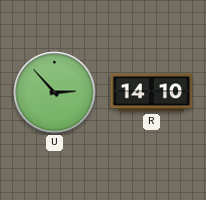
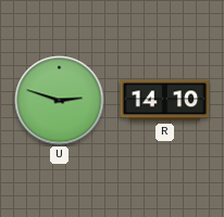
U: 2:53 -> 2:48 (60, 101)
